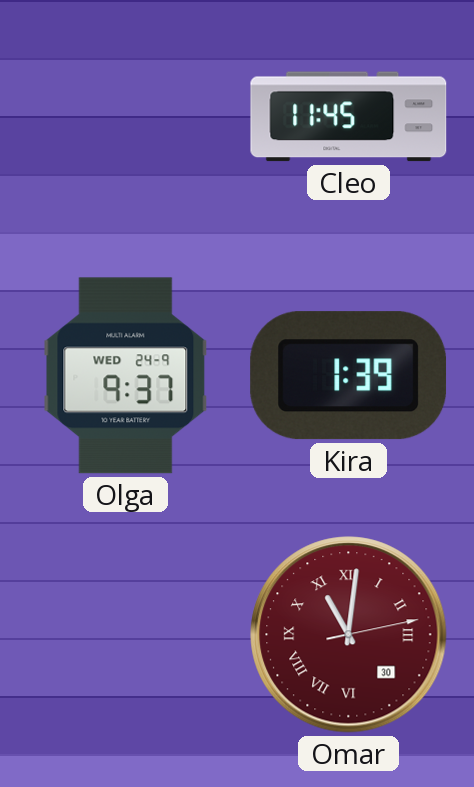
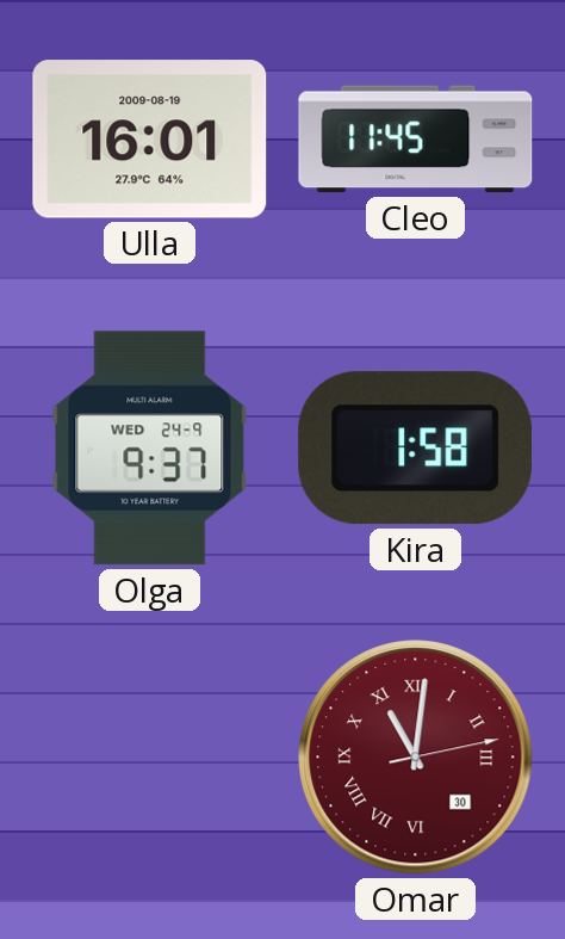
Ulla: none -> 16:01 (150, 140)
Kira: 1:39 -> 1:58 (416, 449)
